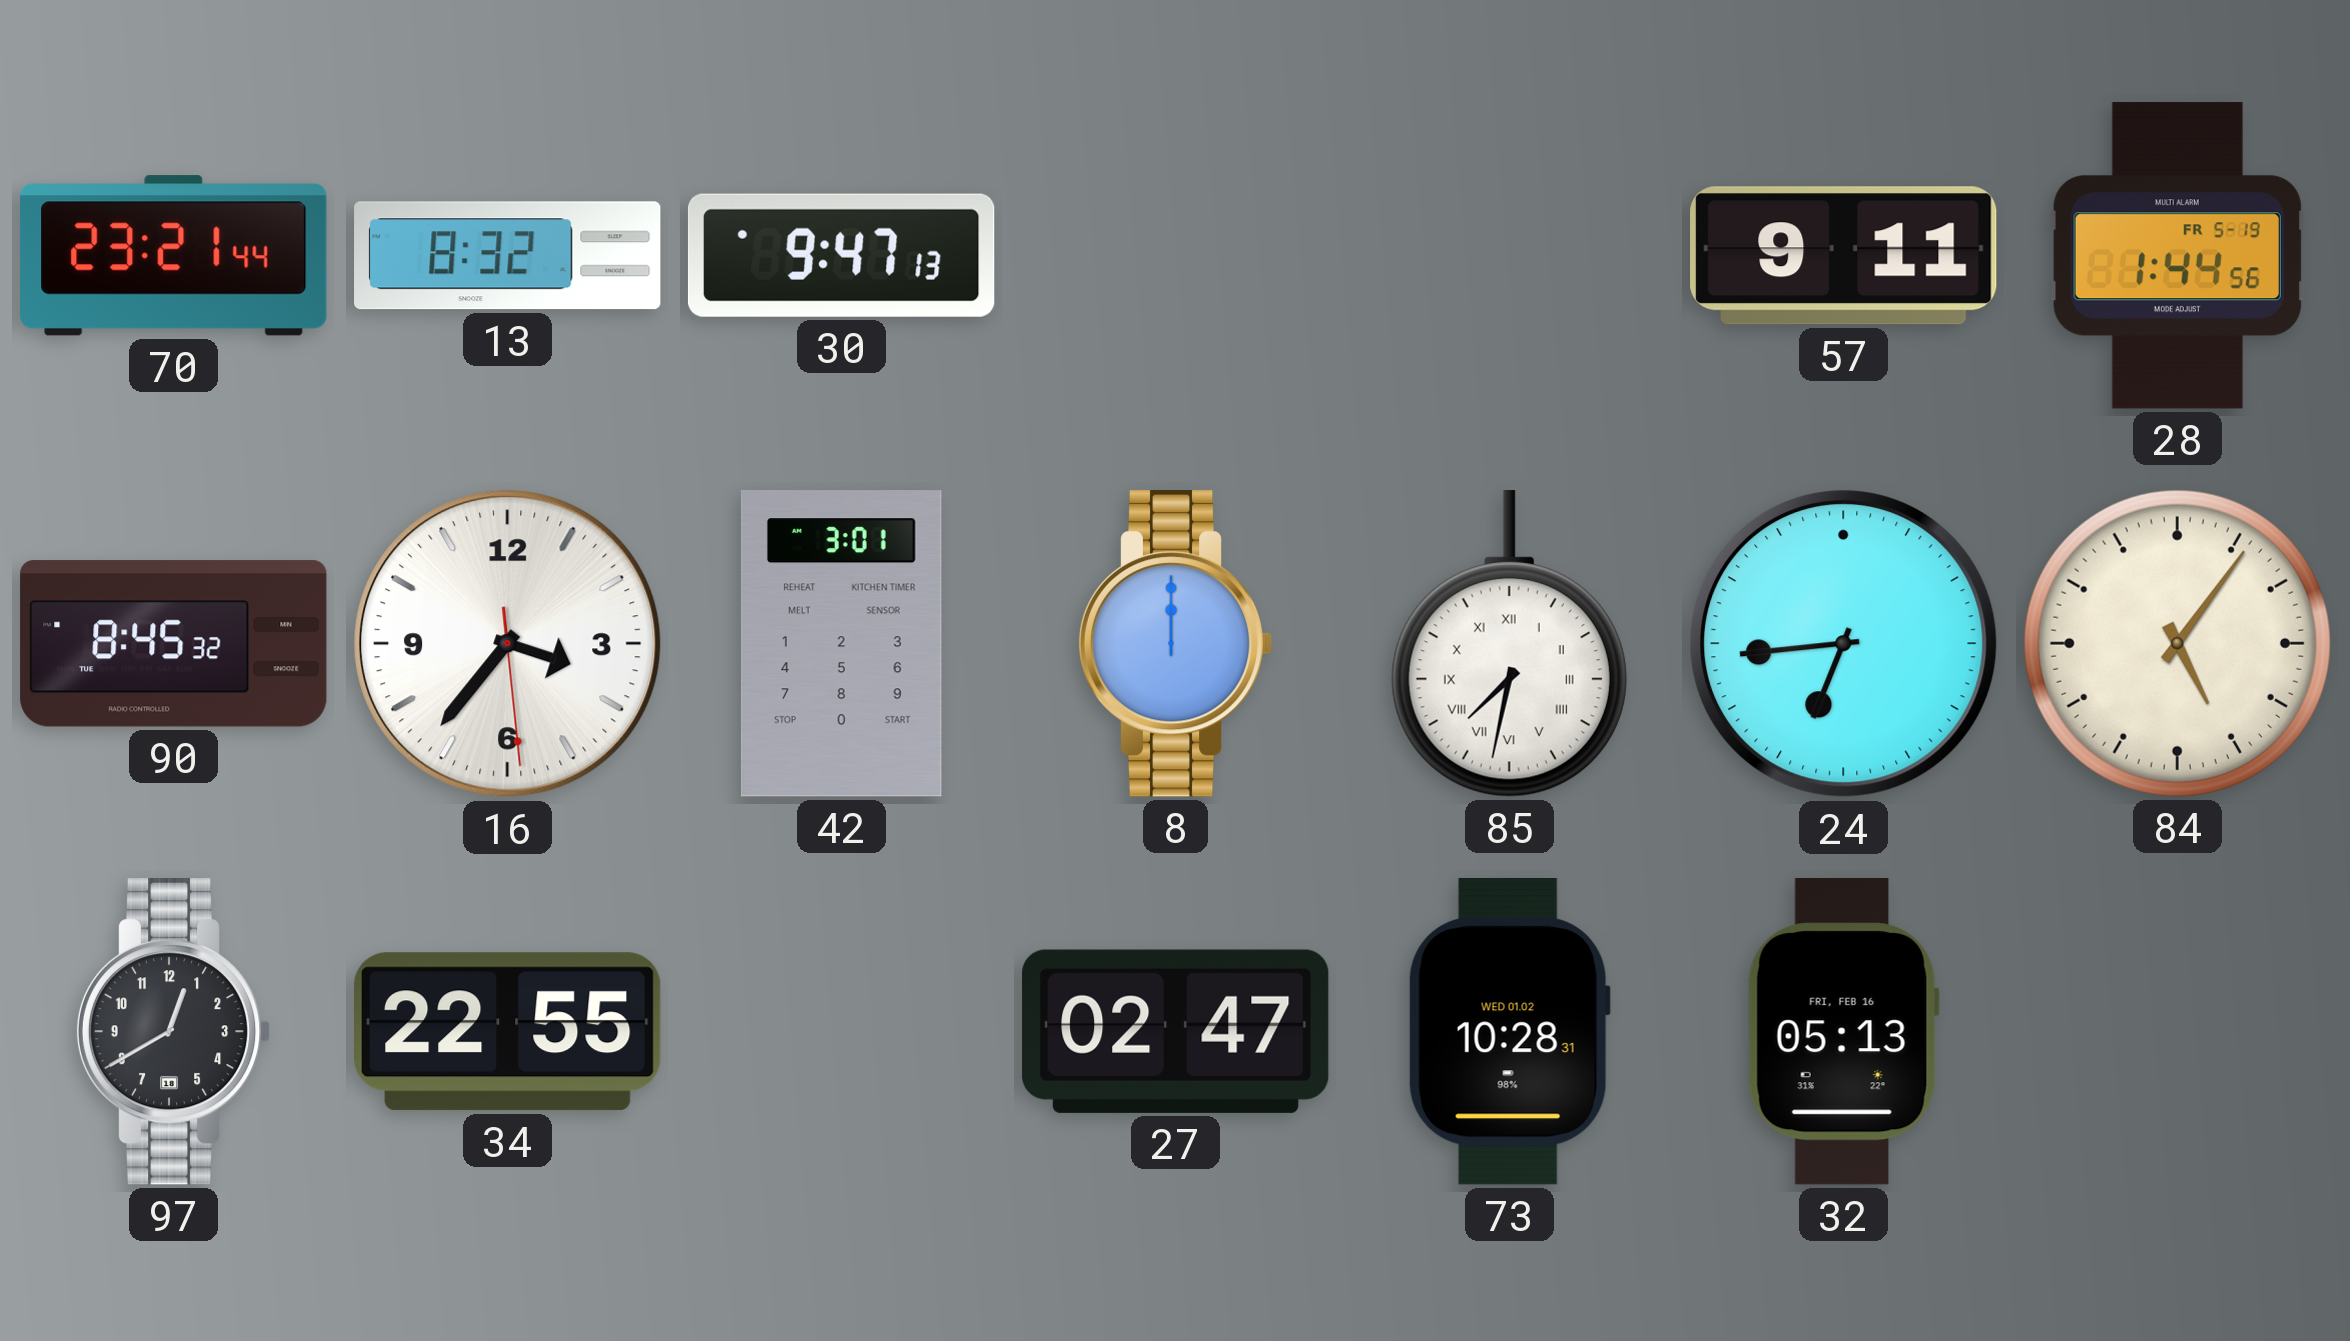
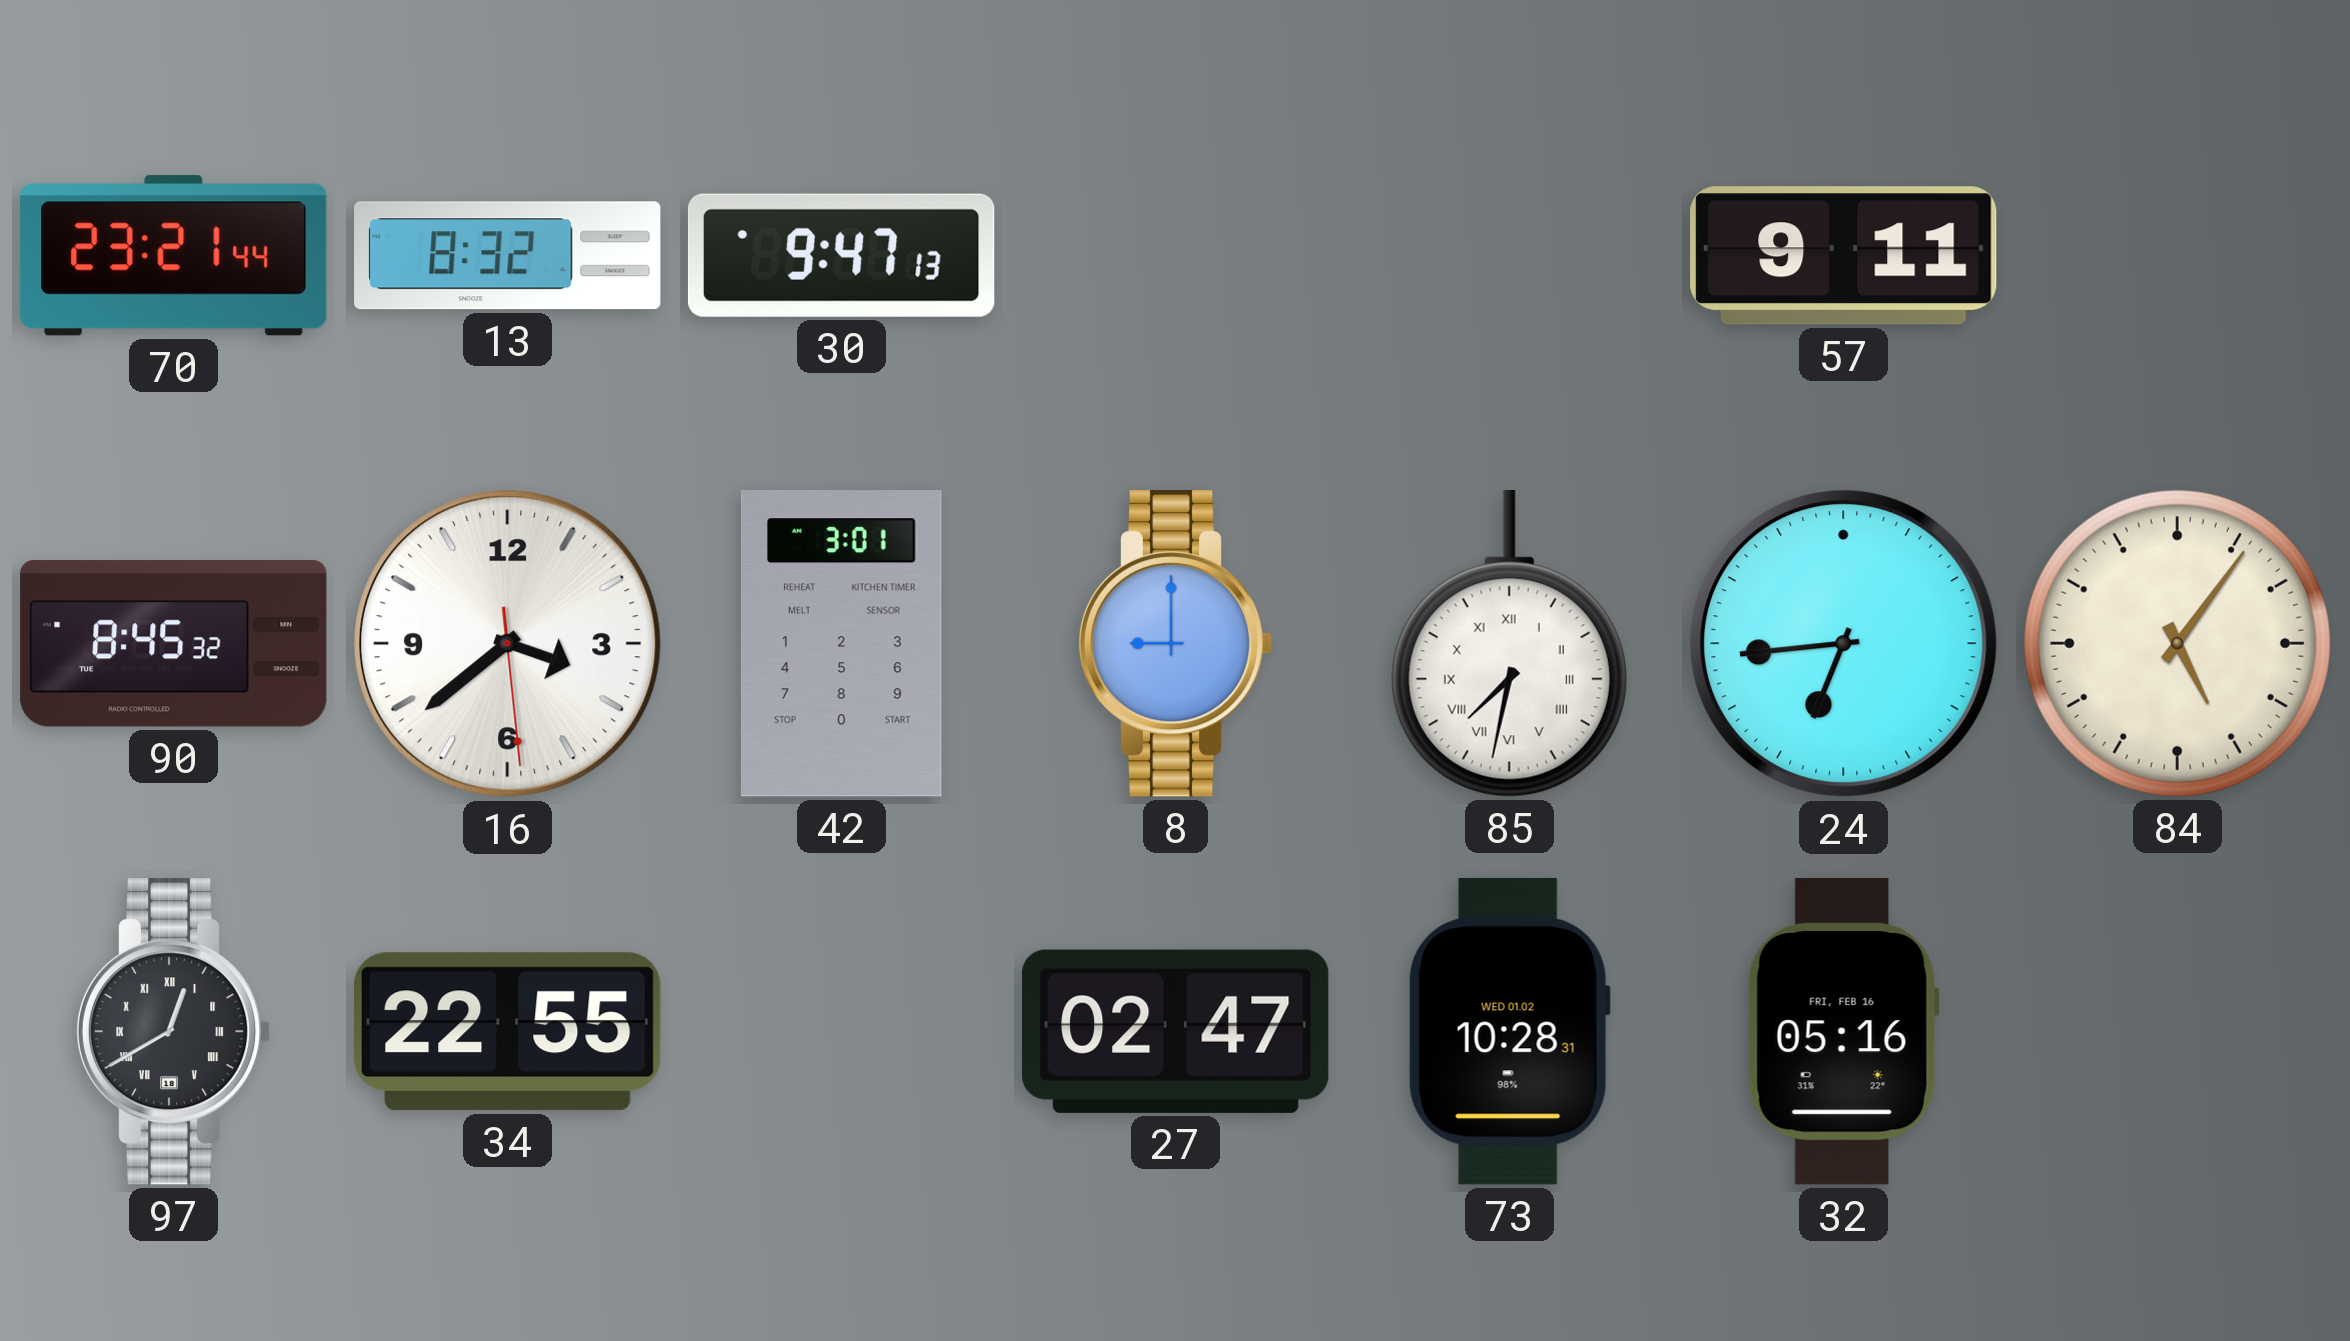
28: 1:44 -> none (2177, 256)
16: 3:36 -> 3:38 (508, 644)
8: 12:00 -> 9:00 (1175, 644)
97 numerals: Arabic -> Roman (173, 1032)
32: 05:13 -> 05:16 (1843, 1032)
